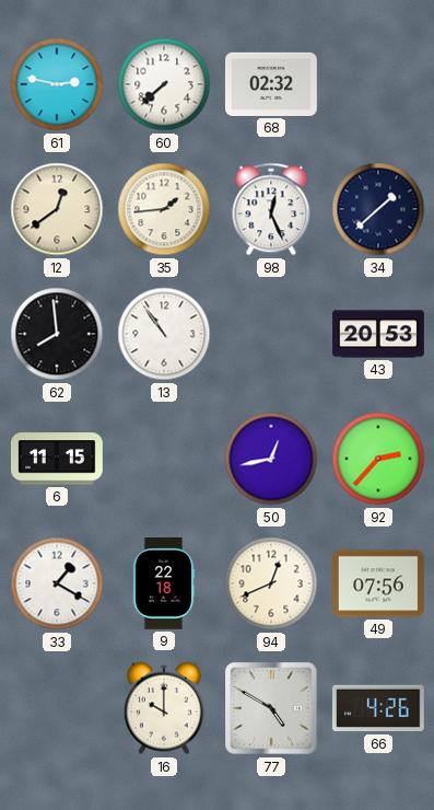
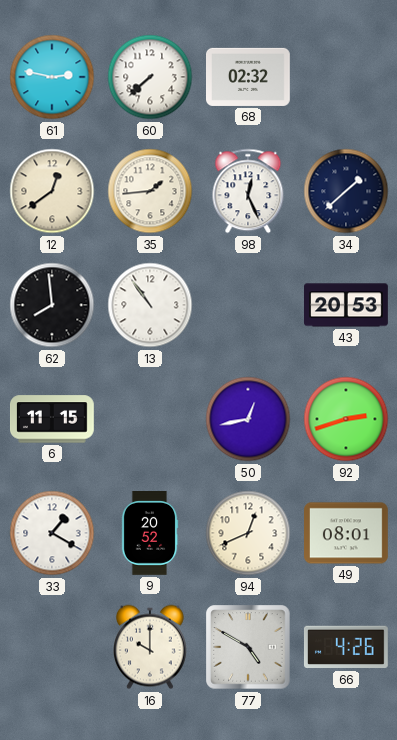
92: 2:37 -> 2:42 (346, 419)
9: 22:18 -> 20:52 (150, 534)
49: 07:56 -> 08:01 (347, 533)
